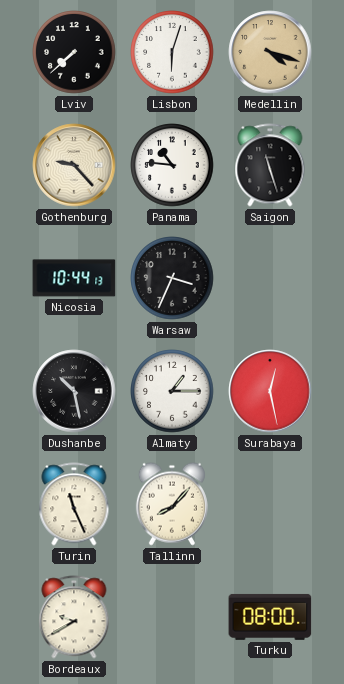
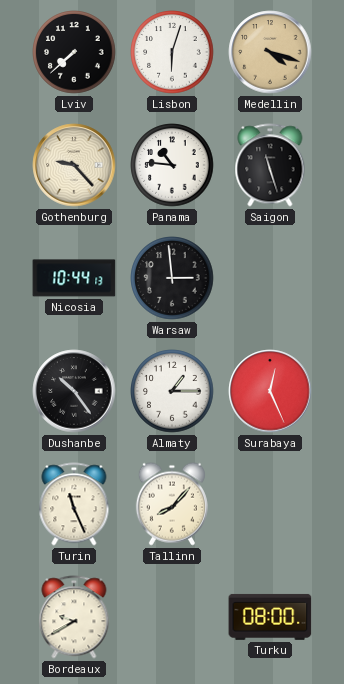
Warsaw: 3:34 -> 2:59 (172, 278)
Dushanbe: 10:28 -> 10:24 (74, 391)
Surabaya: 12:28 -> 12:26 (270, 391)
